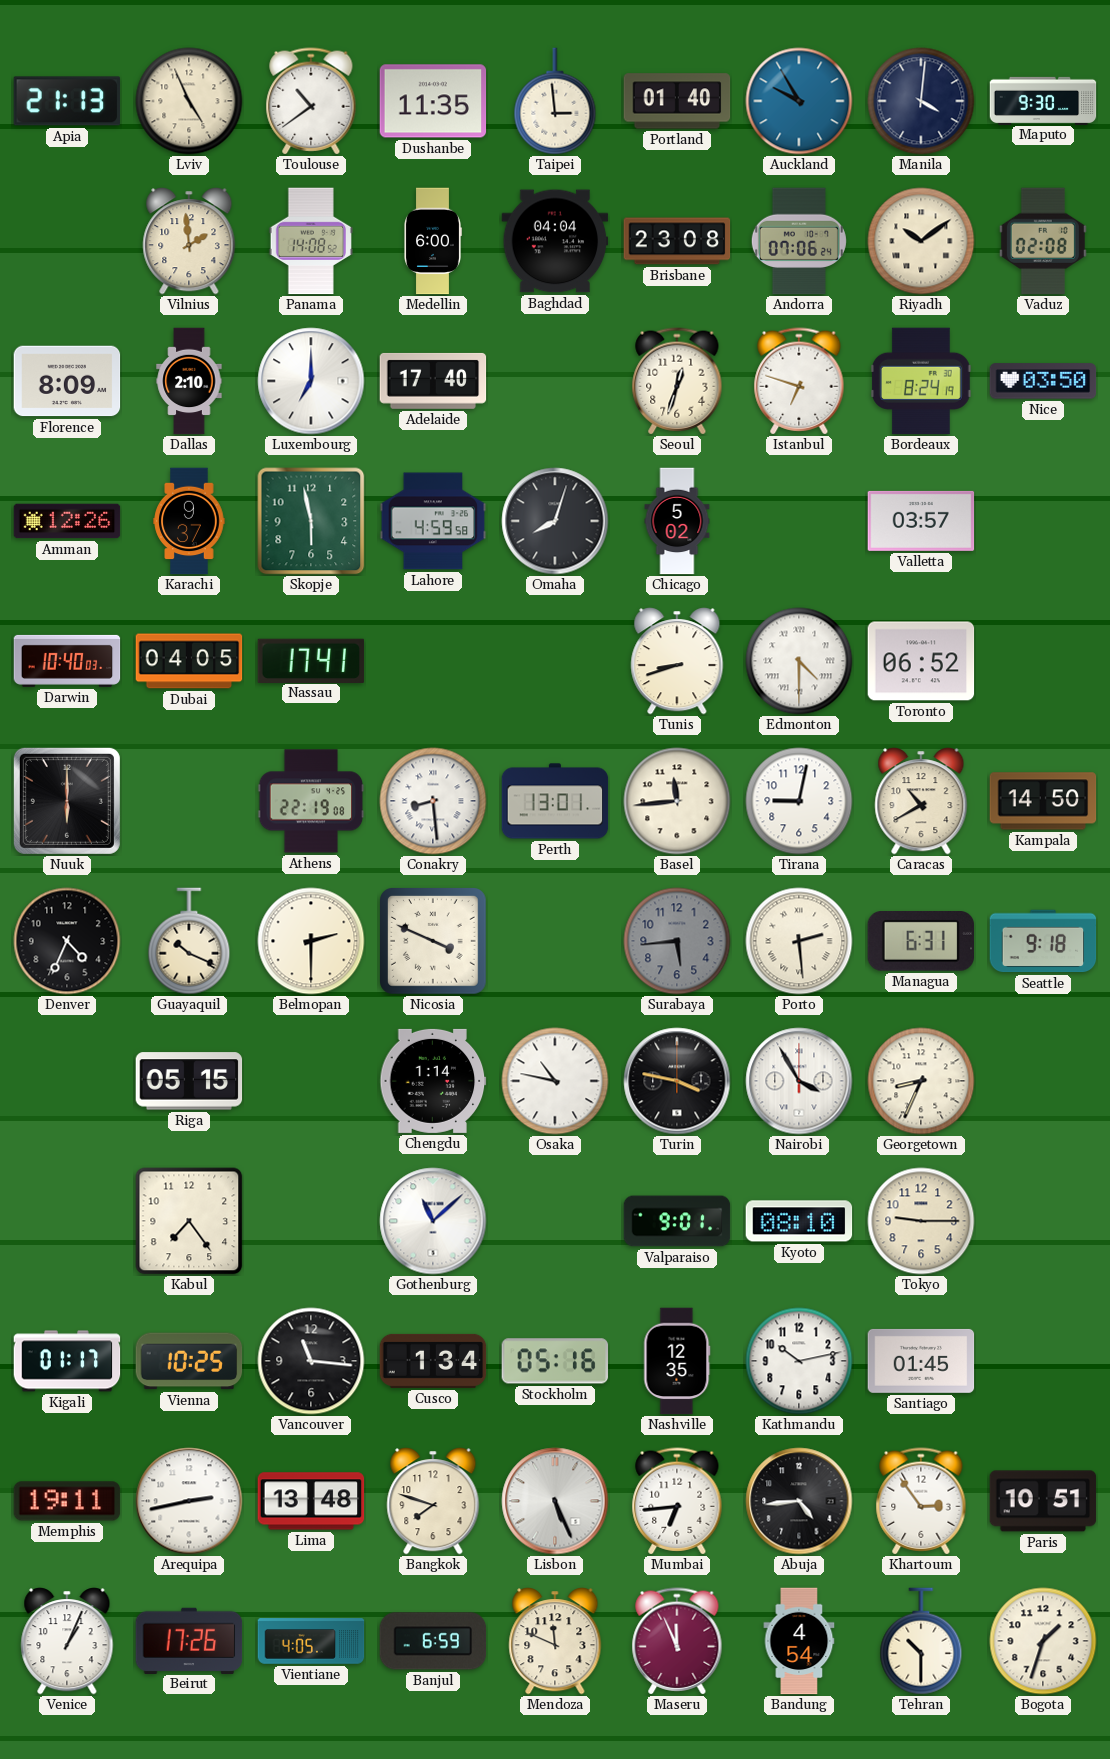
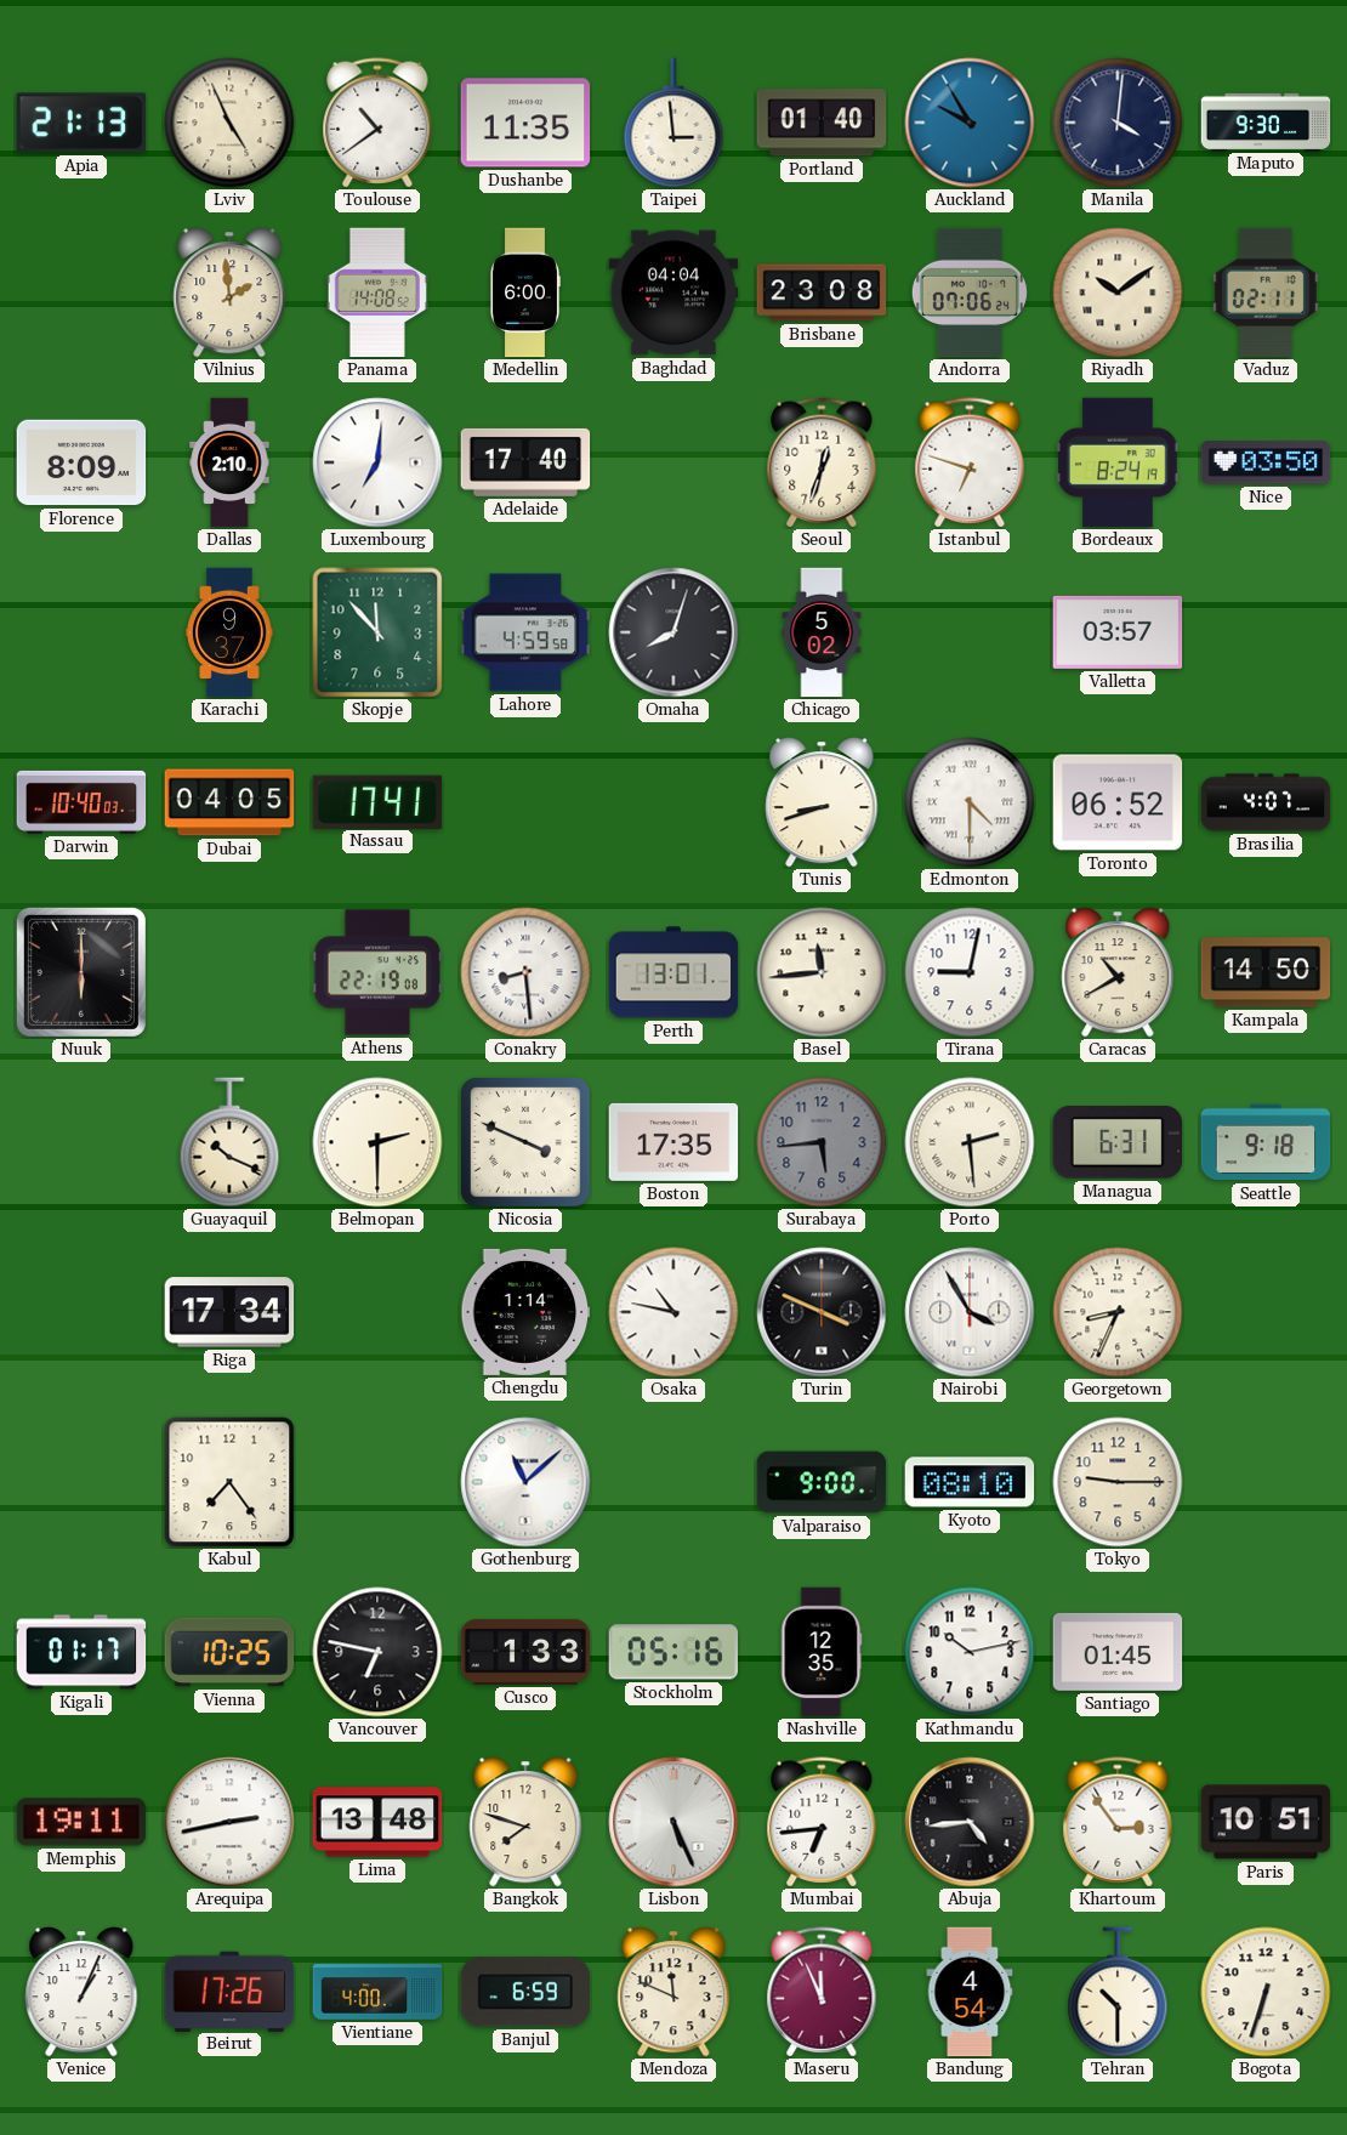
Vaduz: 02:08 -> 02:11 (1266, 293)
Luxembourg: 7:00 -> 7:01 (377, 462)
Amman: 12:26 -> none (67, 521)
Skopje: 5:58 -> 11:53 (377, 632)
Brasilia: none -> 4:07 (1266, 802)
Denver: 4:34 -> none (67, 941)
Boston: none -> 17:35 (673, 1142)
Riga: 05:15 -> 17:34 (229, 1312)
Turin: 3:47 -> 3:49 (822, 1312)
Valparaiso: 9:01 -> 9:00 (822, 1482)
Vancouver: 11:16 -> 6:47 (377, 1652)
Cusco: 1:34 -> 1:33 (525, 1652)
Vientiane: 4:05 -> 4:00 (377, 1992)
Bogota: 1:33 -> 6:33 (1266, 1992)
